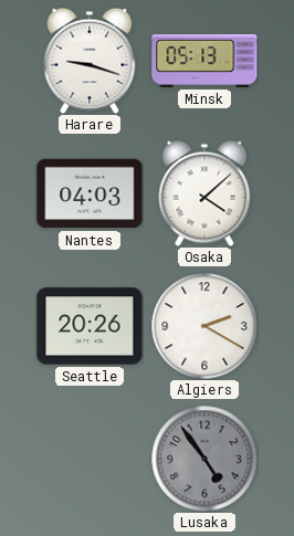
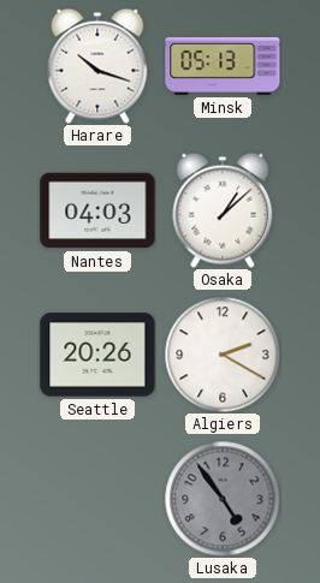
Harare: 9:18 -> 10:18 (97, 66)
Osaka: 4:08 -> 1:08 (223, 210)
